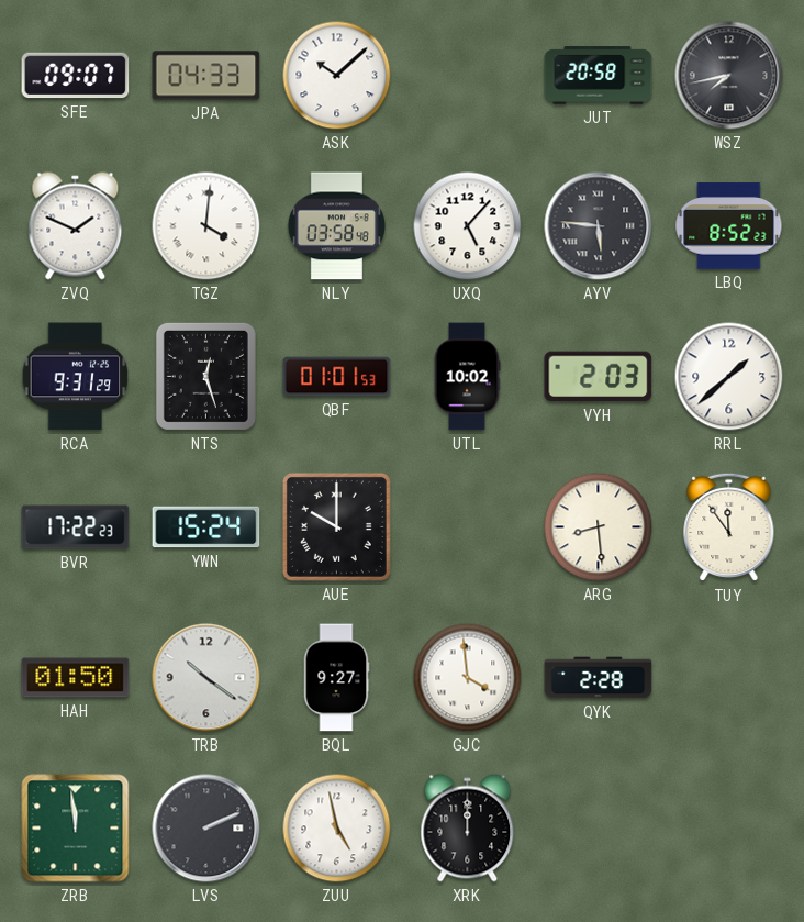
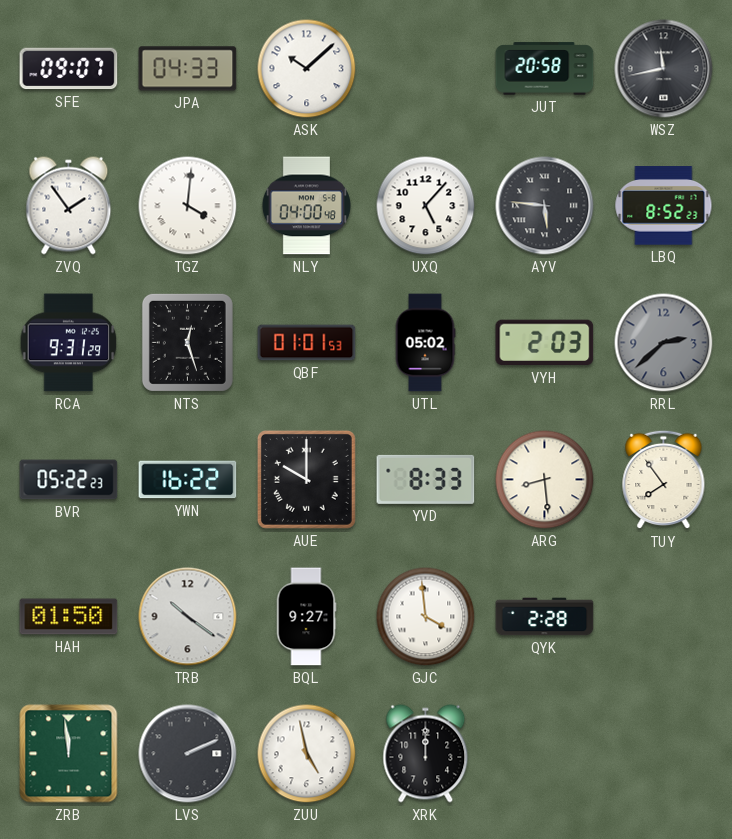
WSZ: 7:43 -> 11:43 (664, 69)
ZVQ: 1:49 -> 1:54 (69, 206)
NLY: 03:58 -> 04:00 (306, 206)
UTL: 10:02 -> 05:02 (425, 343)
RRL: 1:38 -> 2:38 (664, 343)
RRL dial: white -> grey (664, 343)
BVR: 17:22 -> 05:22 (69, 480)
YWN: 15:24 -> 16:22 (188, 480)
YVD: none -> 8:33 (426, 479)
TUY: 11:54 -> 7:54 (664, 480)
